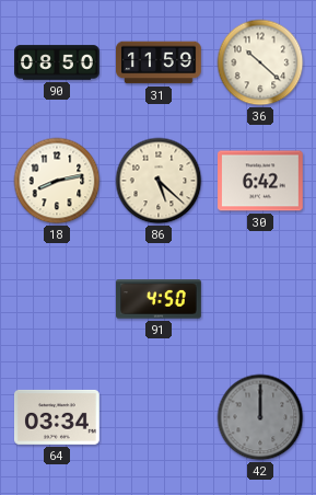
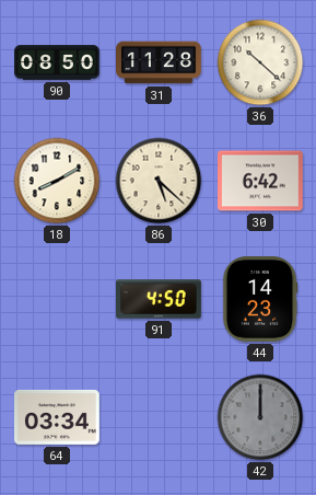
31: 11:59 -> 11:28 (160, 62)
18: 8:13 -> 8:10 (57, 181)
44: none -> 14:23 (260, 300)
